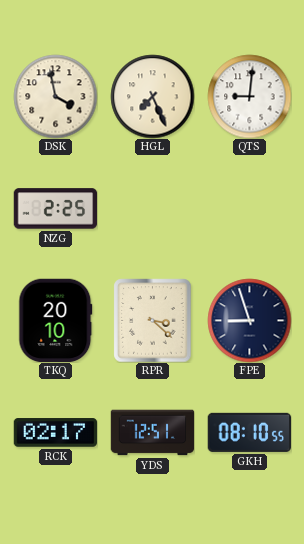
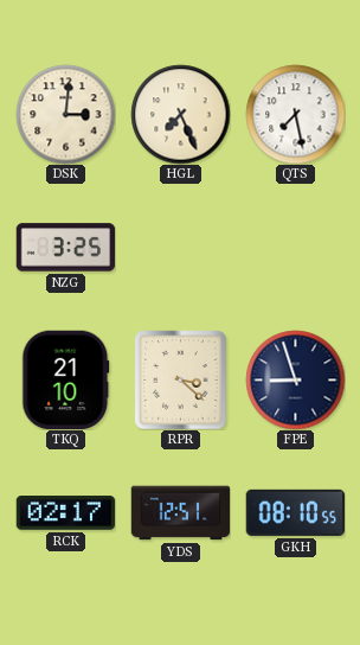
DSK: 3:58 -> 3:01 (65, 114)
QTS: 9:01 -> 7:28 (295, 114)
NZG: 2:25 -> 3:25 (65, 248)
TKQ: 20:10 -> 21:10 (66, 379)
